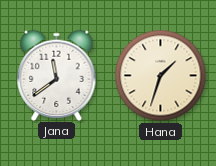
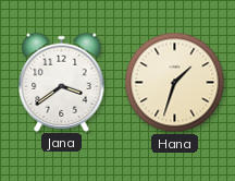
Jana: 11:39 -> 3:39 (62, 82)
